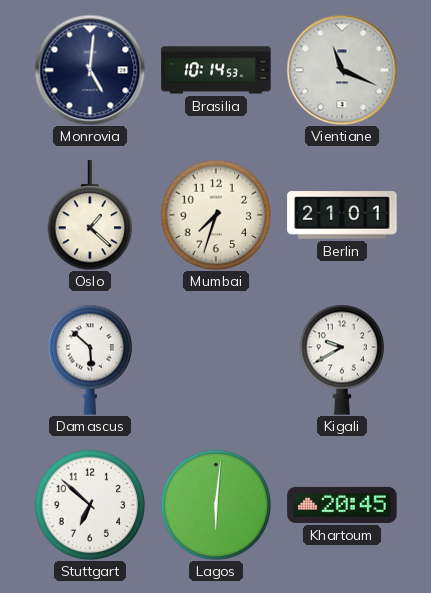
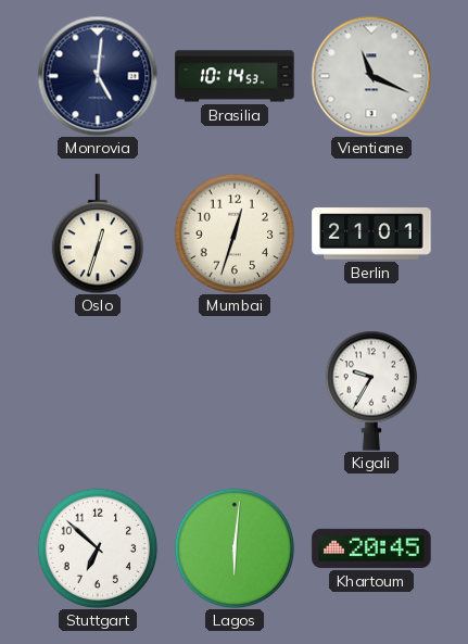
Oslo: 1:22 -> 12:33 (98, 233)
Mumbai: 7:33 -> 12:33 (235, 233)
Damascus: 5:52 -> none (90, 360)
Kigali: 9:40 -> 9:35 (371, 391)
